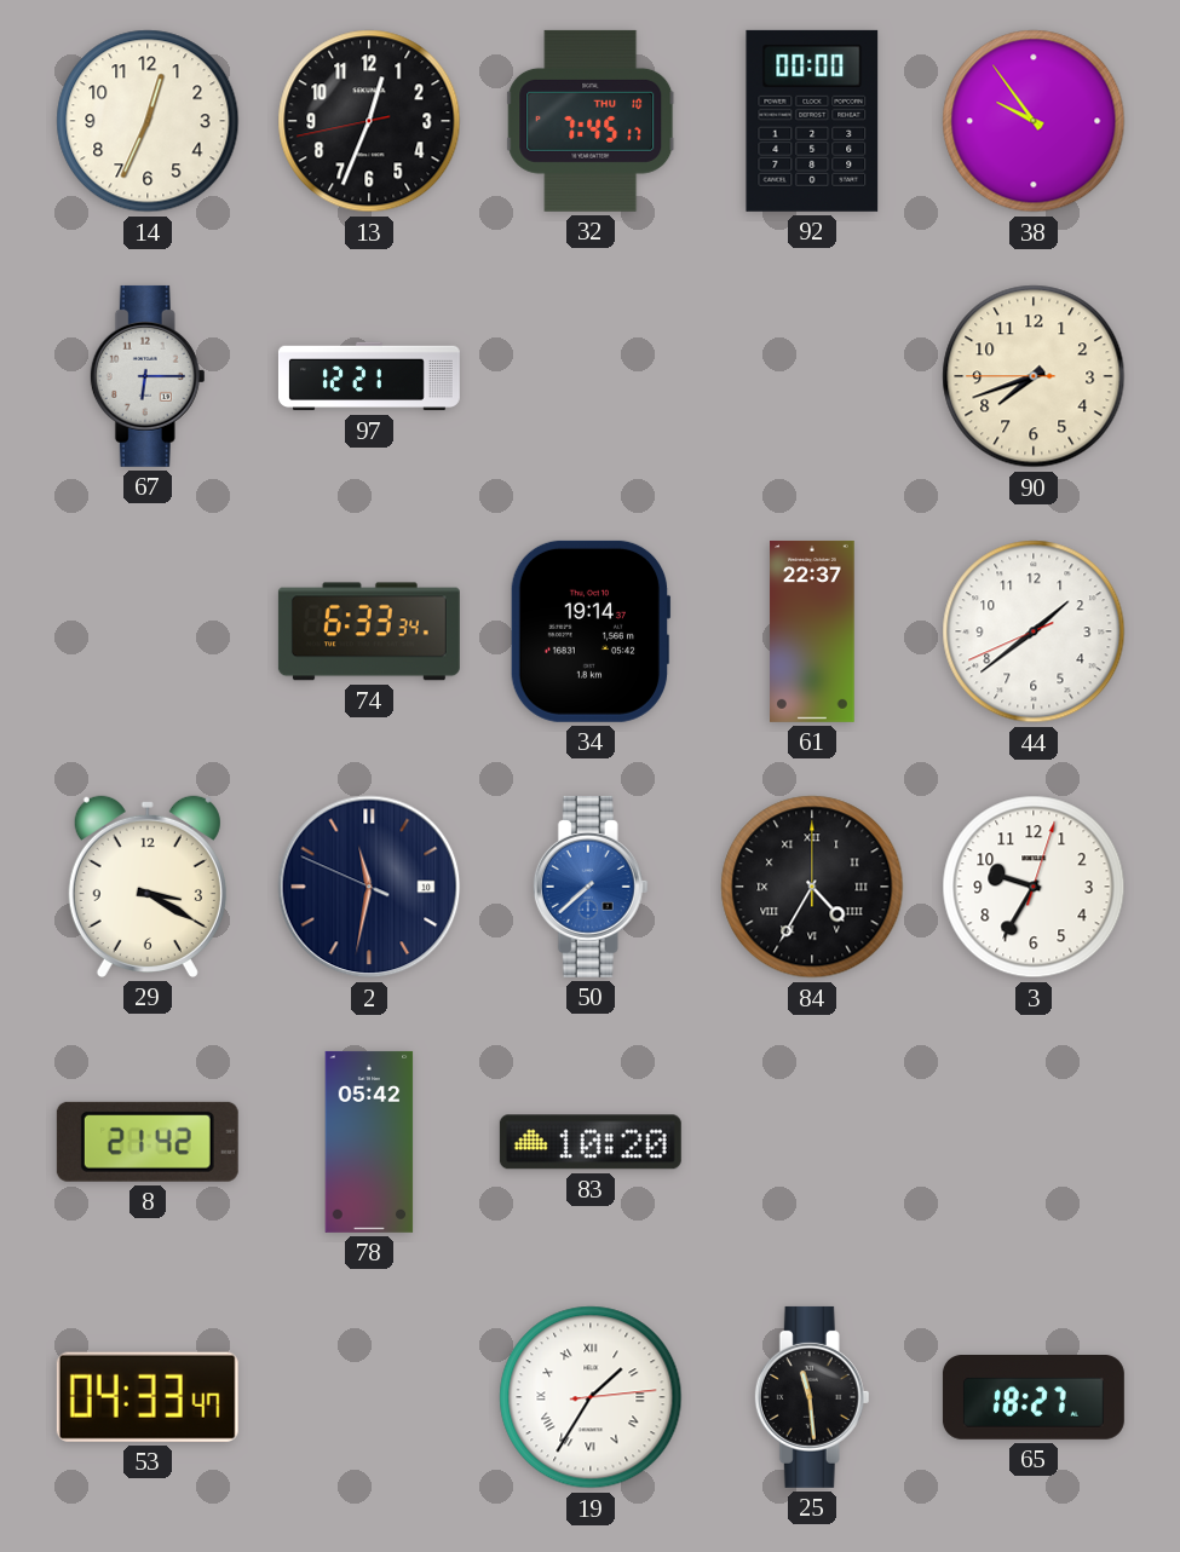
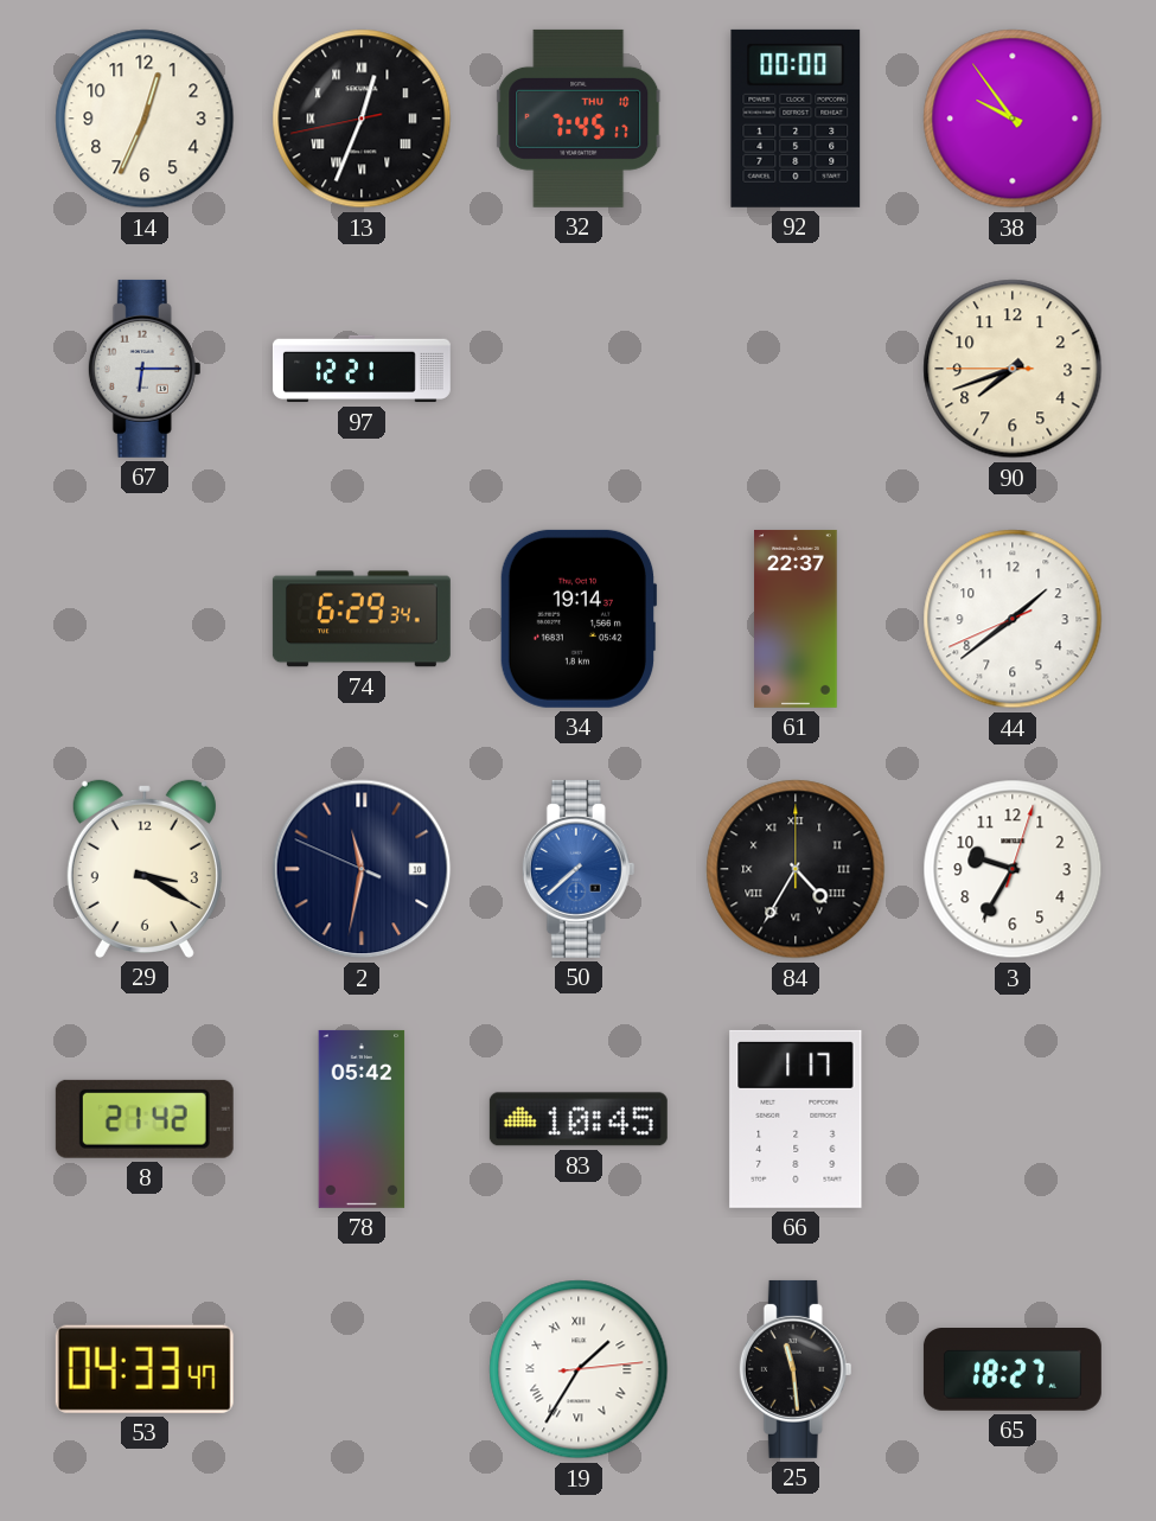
13 numerals: Arabic -> Roman (362, 119)
74: 6:33 -> 6:29 (362, 619)
83: 10:20 -> 10:45 (579, 1119)
66: none -> 1:17 (796, 1119)
